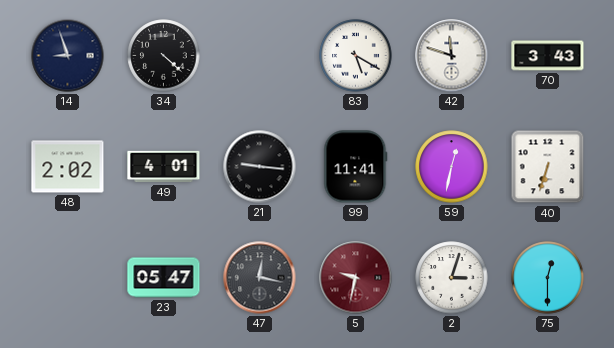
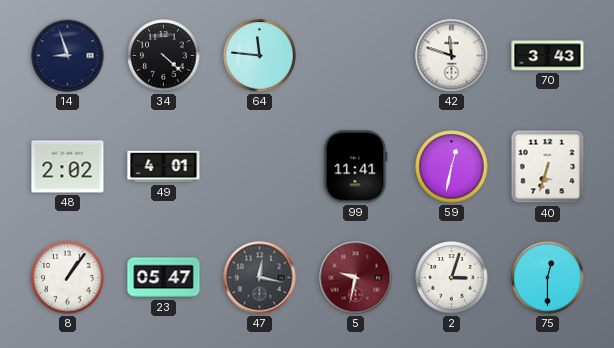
64: none -> 11:46 (260, 56)
83: 5:20 -> none (356, 56)
21: 9:16 -> none (260, 167)
8: none -> 1:06 (68, 278)
